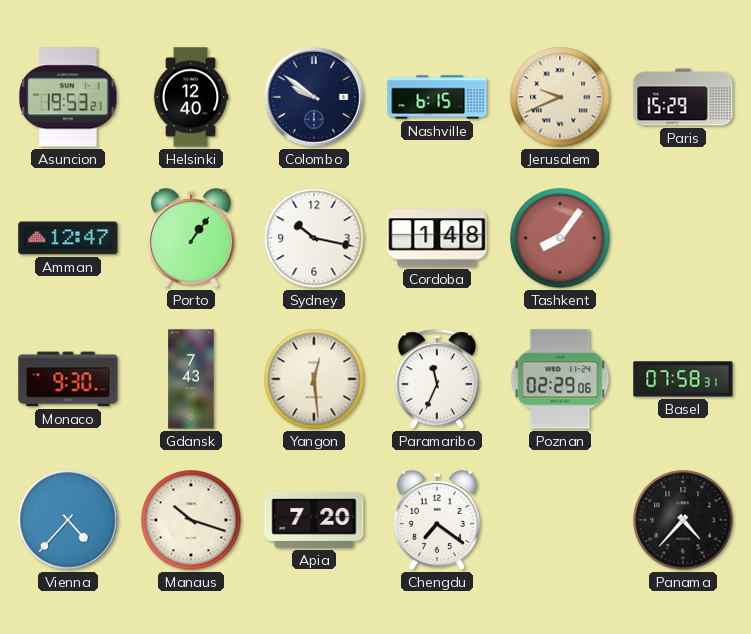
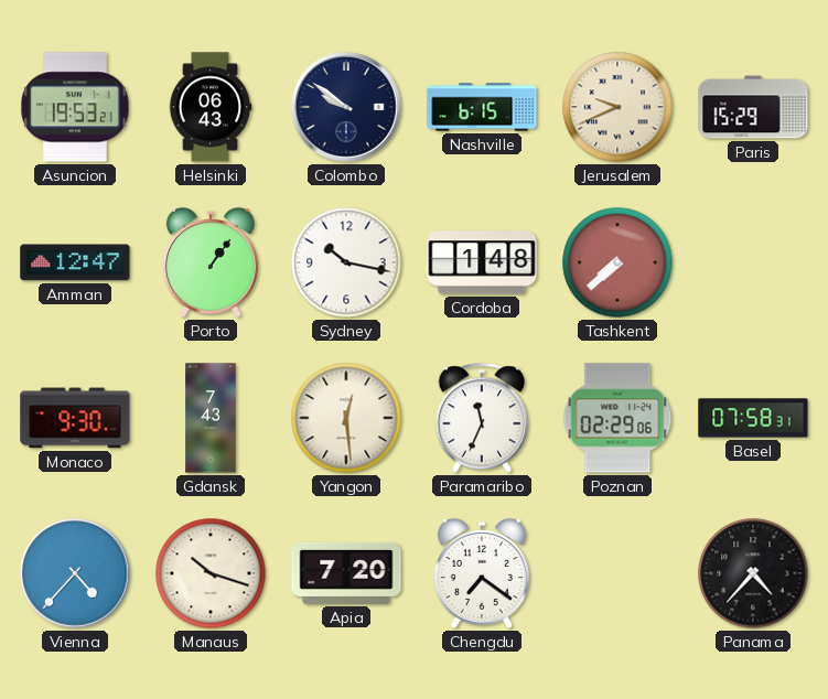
Helsinki: 12:40 -> 06:43 (211, 107)
Tashkent: 8:06 -> 7:38 (617, 262)
